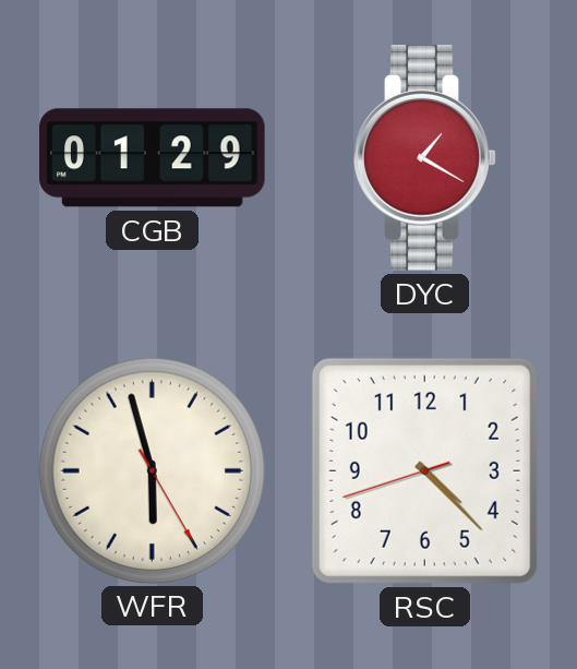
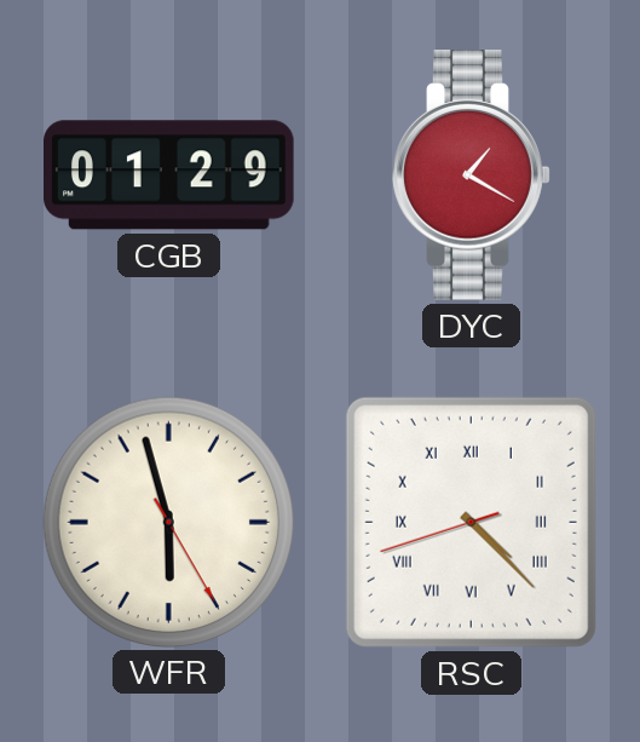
RSC numerals: Arabic -> Roman (471, 522)
